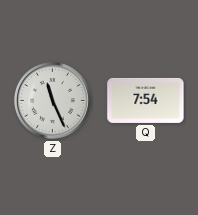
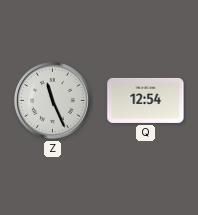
Q: 7:54 -> 12:54 (146, 100)
